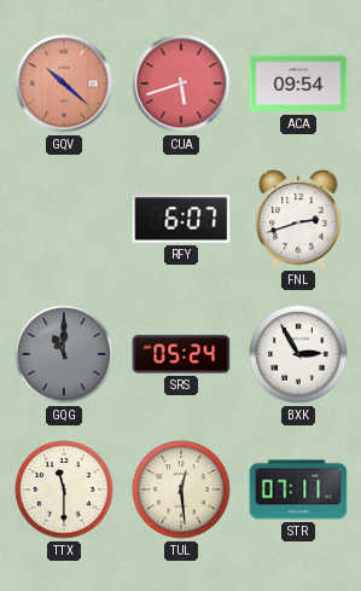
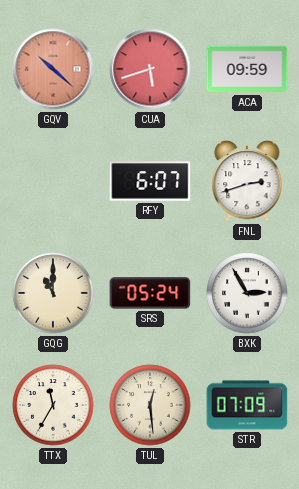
ACA: 09:54 -> 09:59 (247, 69)
GQG dial: grey -> cream (53, 293)
TTX: 11:30 -> 11:35 (53, 405)
STR: 07:11 -> 07:09 (247, 405)
